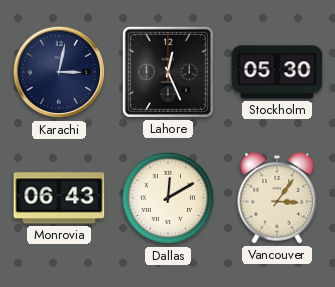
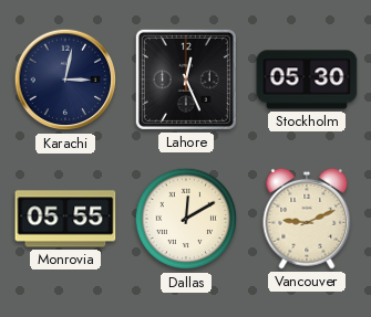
Monrovia: 06:43 -> 05:55 (65, 219)
Vancouver: 3:06 -> 9:11 (307, 219)
